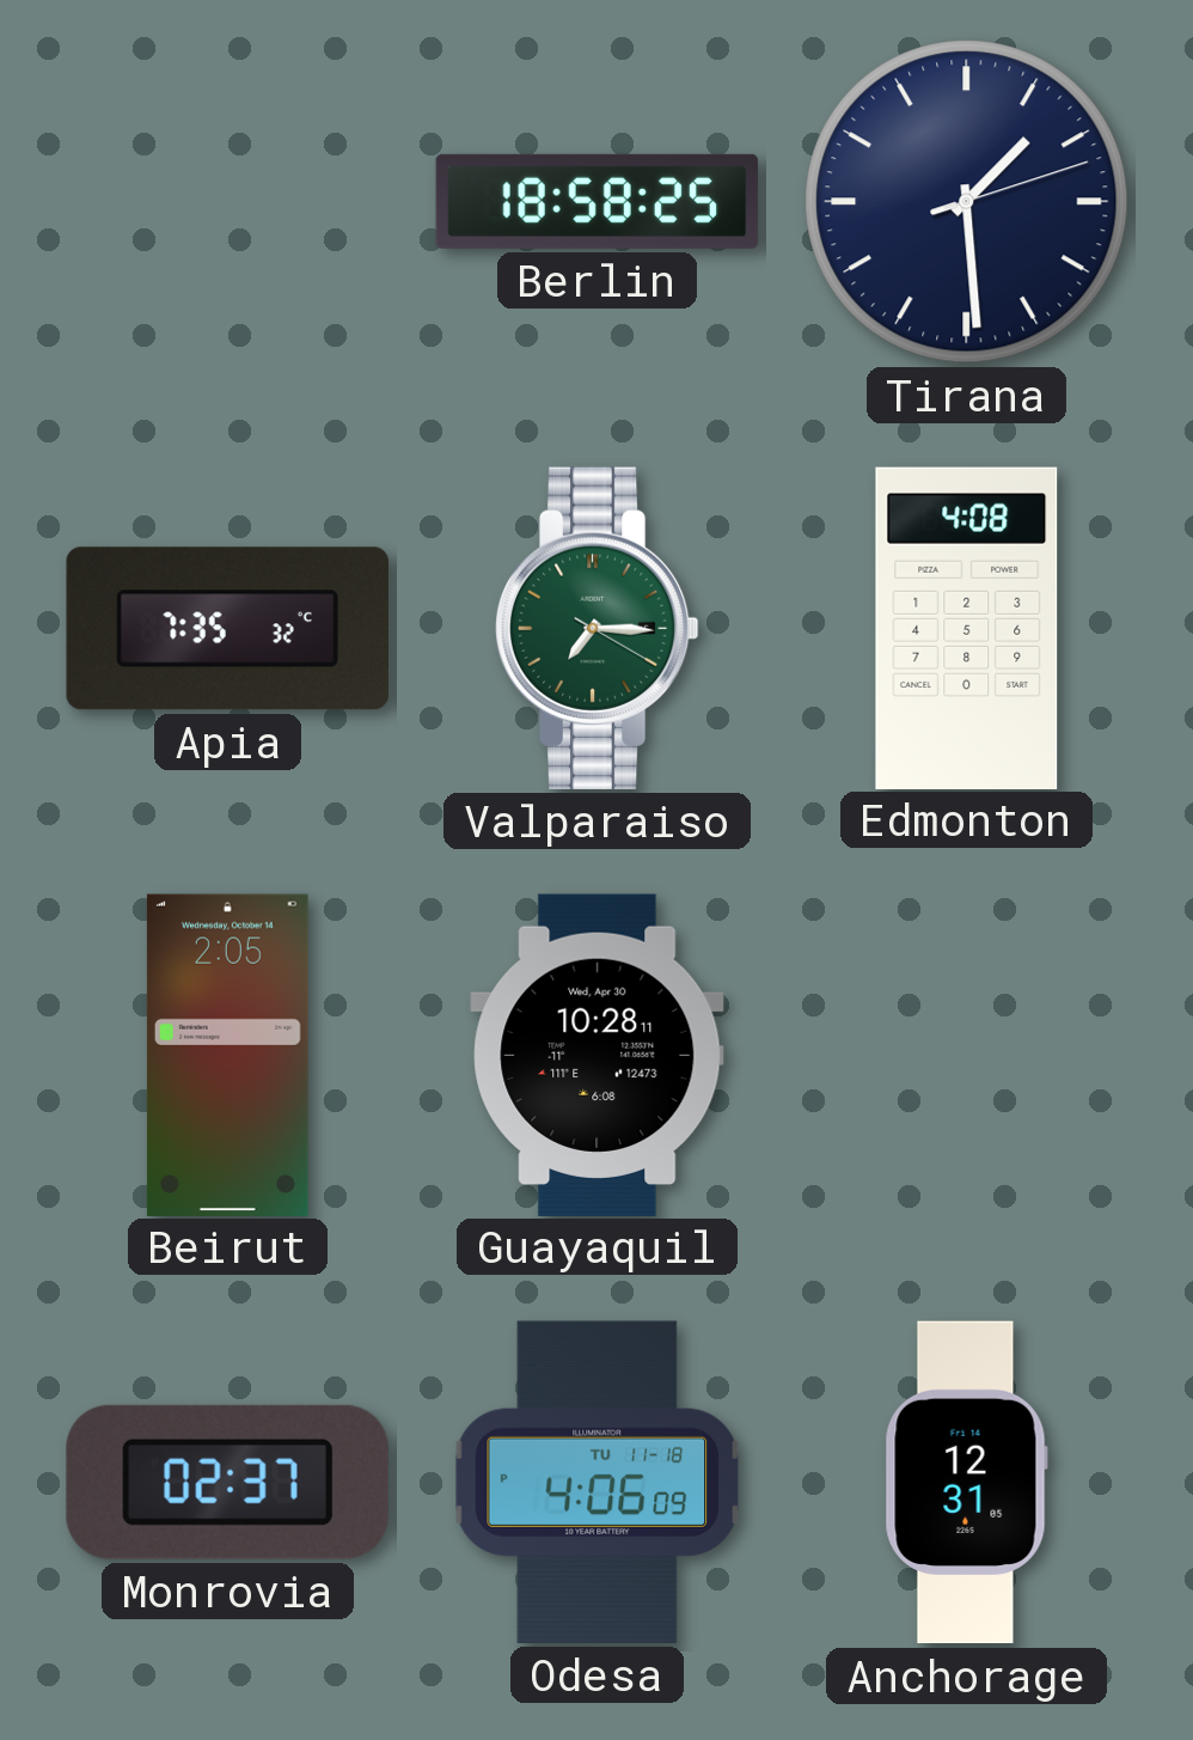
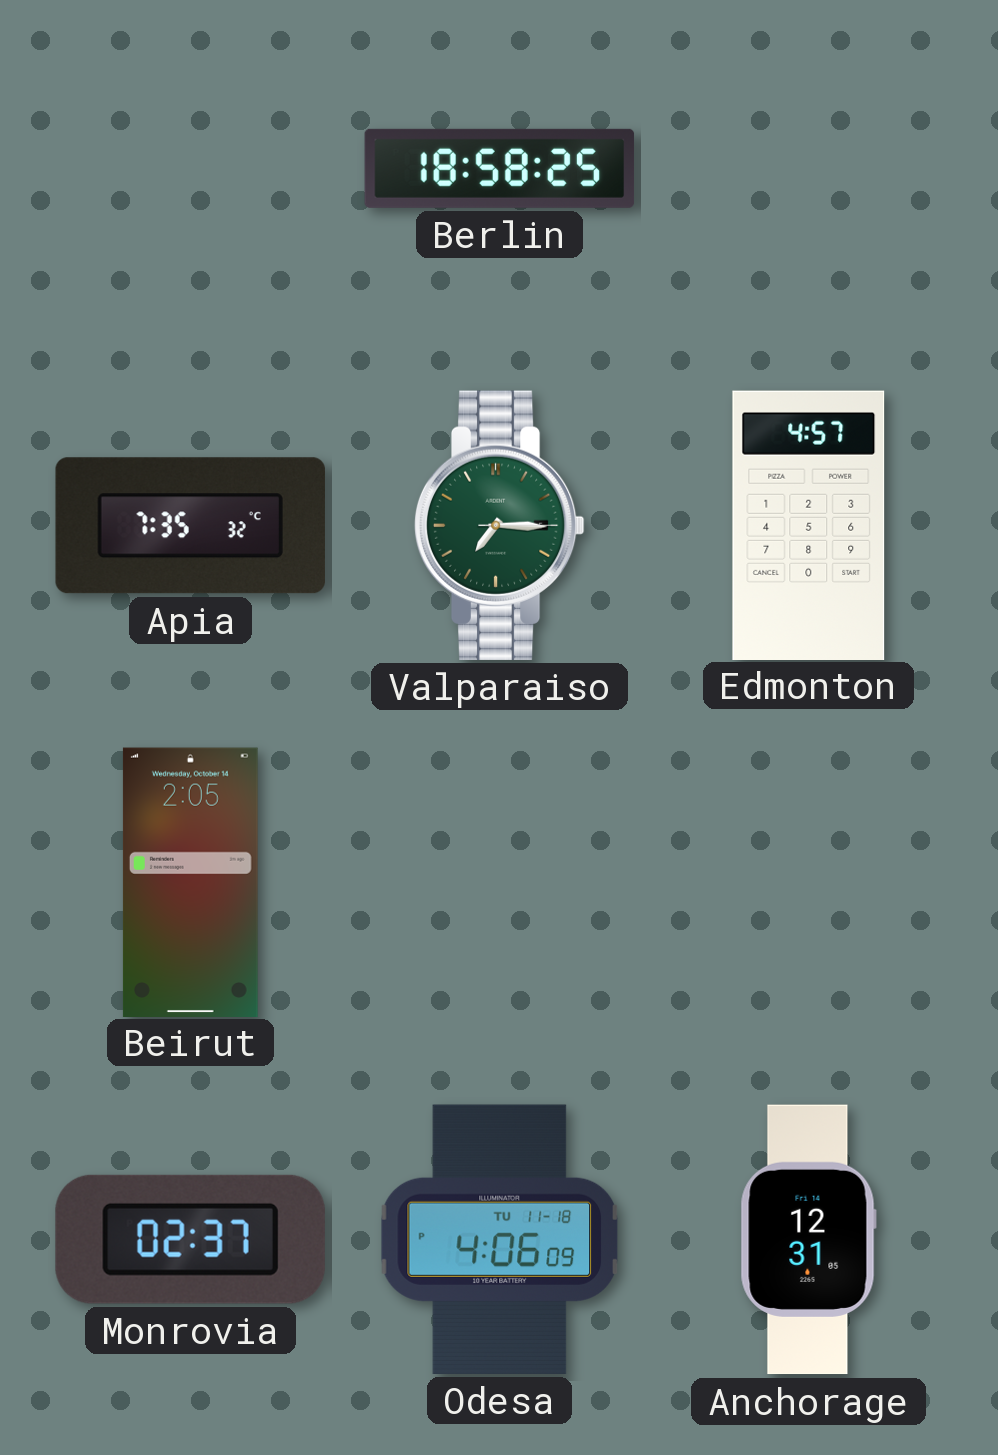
Tirana: 1:29 -> none (967, 202)
Valparaiso: 7:15:20 -> 7:15:15 (499, 525)
Edmonton: 4:08 -> 4:57 (809, 525)
Guayaquil: 10:28 -> none (598, 1055)
